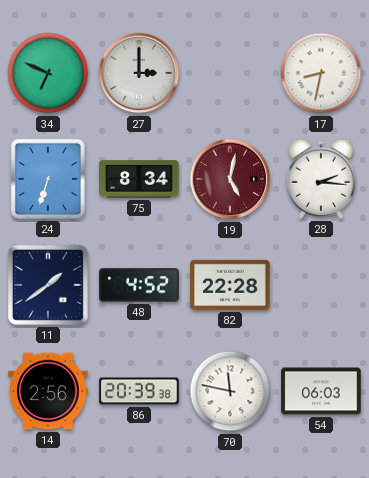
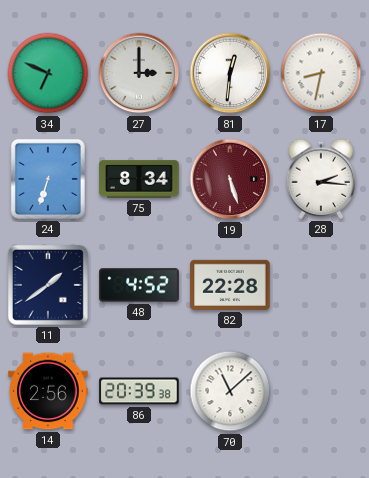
81: none -> 12:31 (230, 73)
19: 5:02 -> 5:27 (230, 179)
70: 11:47 -> 11:08 (230, 391)
54: 06:03 -> none (321, 391)
